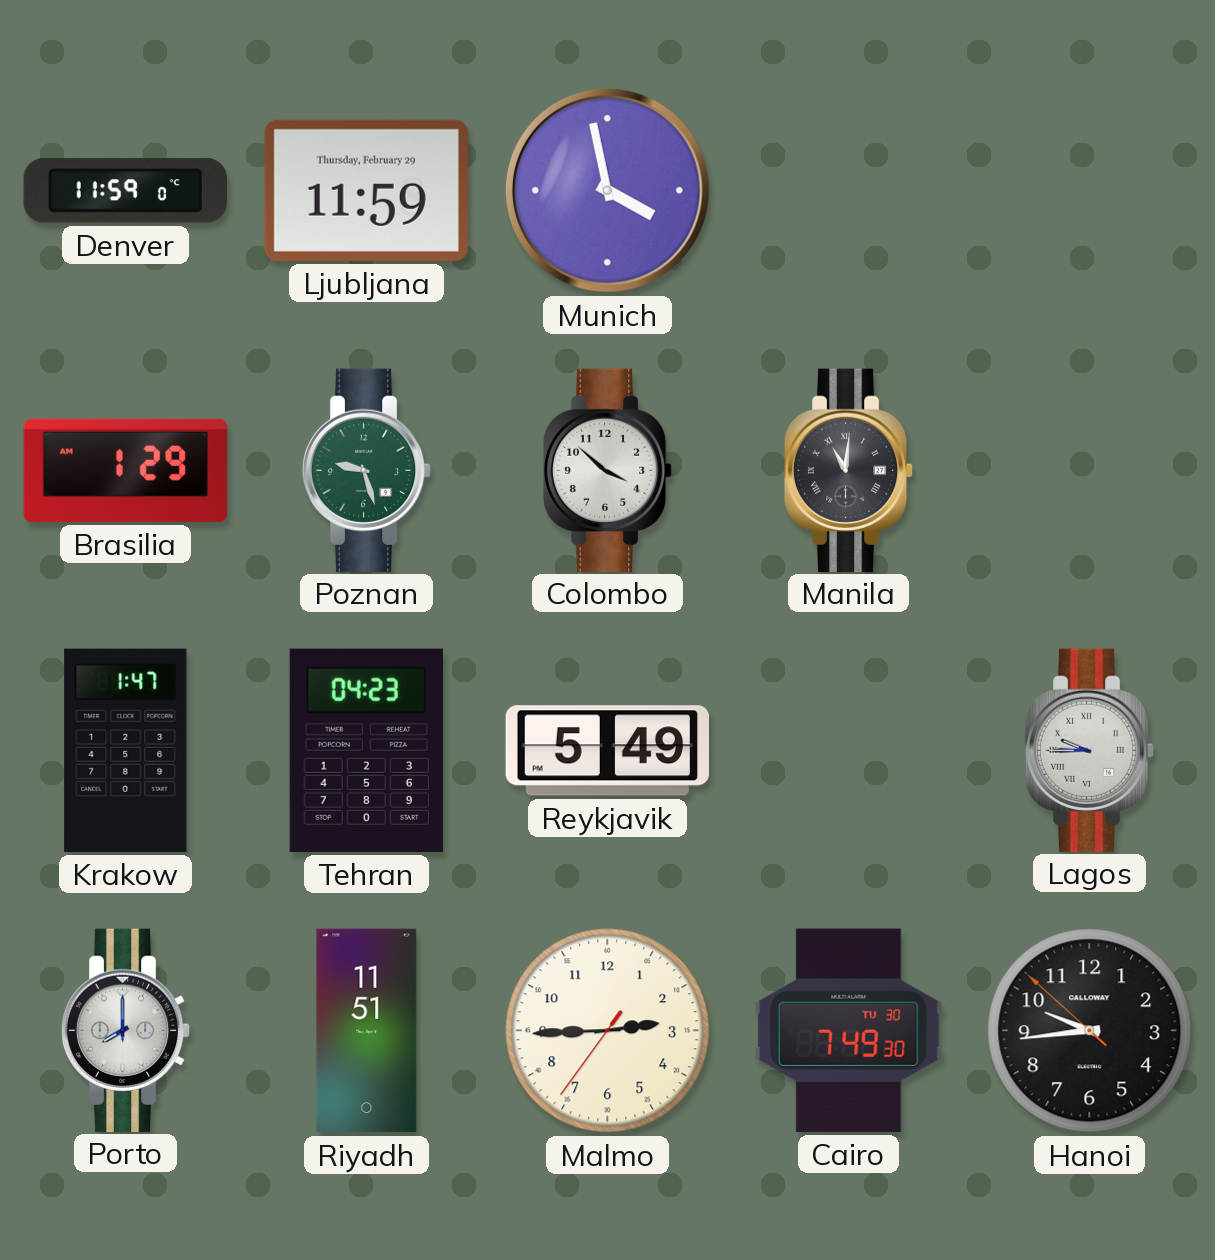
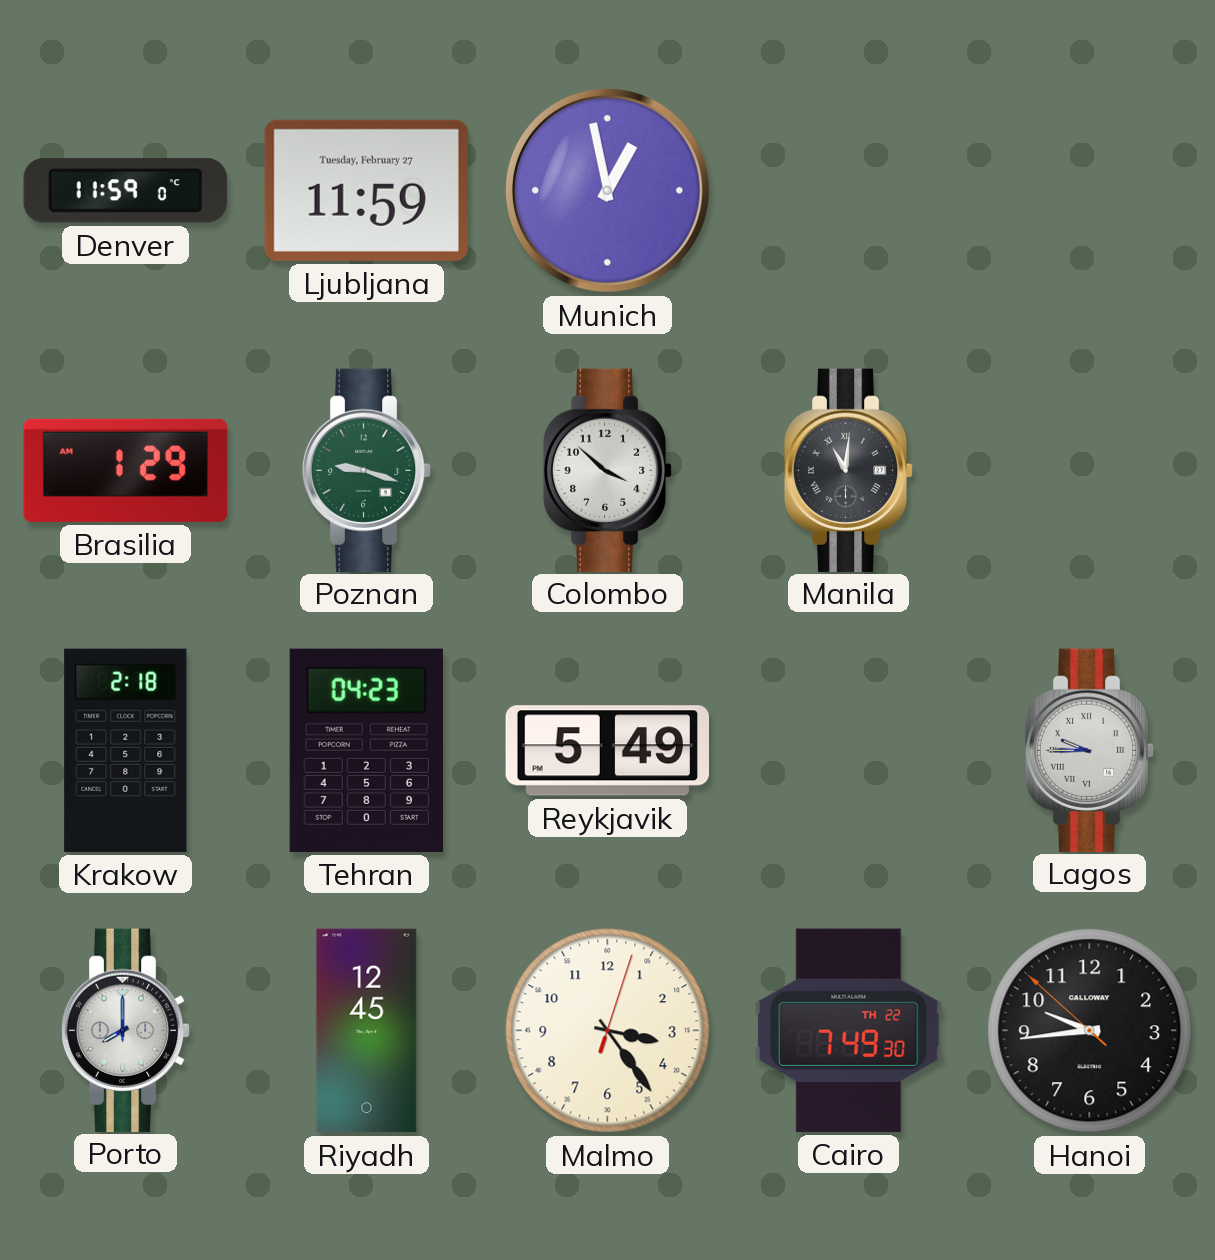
Ljubljana date: Thursday, February 29 -> Tuesday, February 27 (366, 190)
Munich: 3:58 -> 12:58 (607, 190)
Poznan: 9:27 -> 9:18 (367, 470)
Krakow: 1:47 -> 2:18 (126, 750)
Riyadh: 11:51 -> 12:45 (367, 1031)
Malmo: 2:44 -> 3:24 (608, 1031)
Cairo date: TU 30 -> TH 22 (849, 1030)
